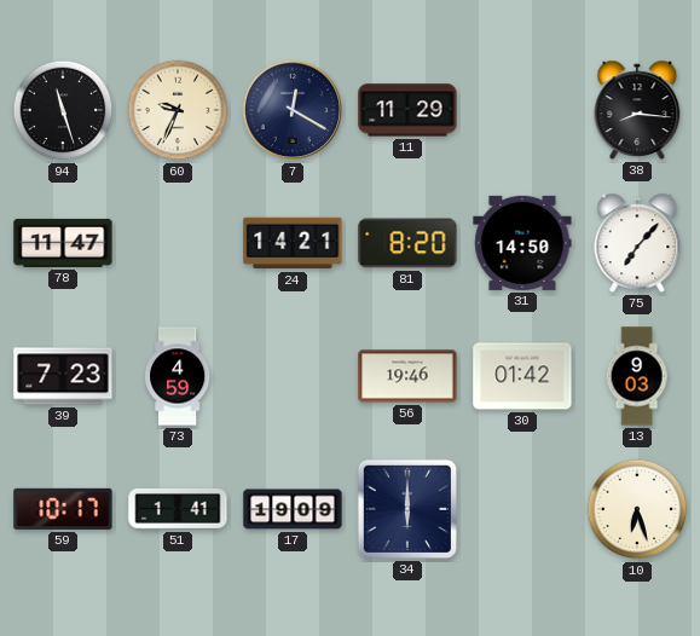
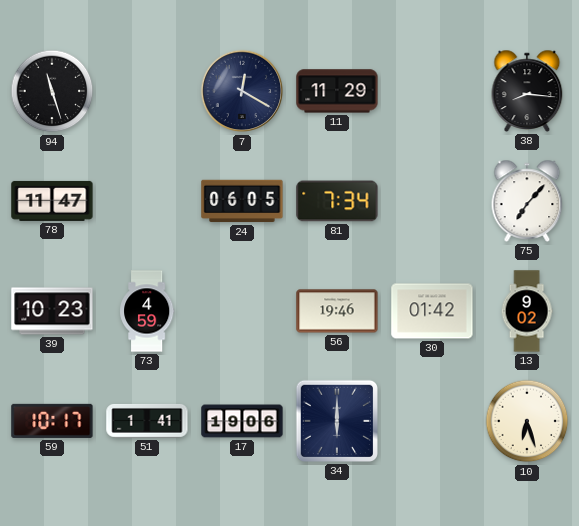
60: 9:34 -> none (178, 110)
24: 14:21 -> 06:05 (242, 201)
81: 8:20 -> 7:34 (337, 201)
31: 14:50 -> none (522, 243)
39: 7:23 -> 10:23 (52, 311)
13: 9:03 -> 9:02 (527, 311)
17: 19:09 -> 19:06 (242, 421)
